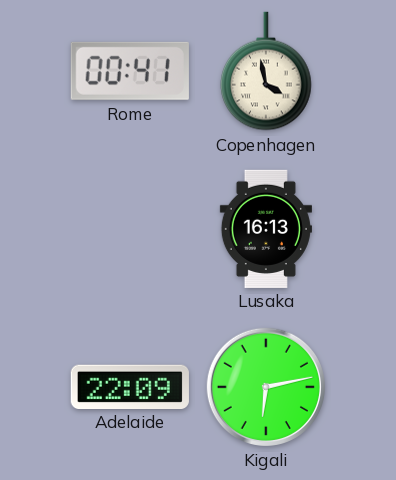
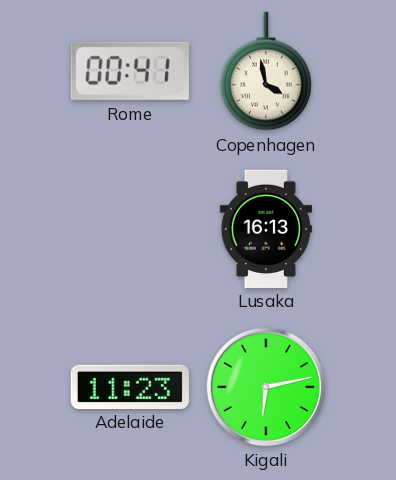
Adelaide: 22:09 -> 11:23 (130, 386)
